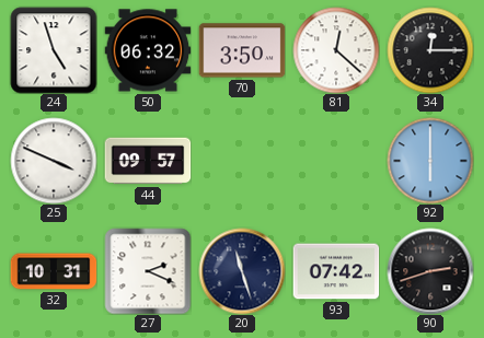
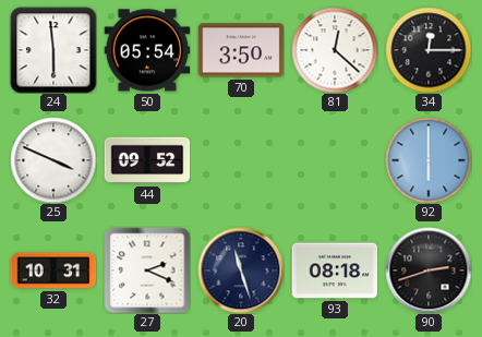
24: 4:57 -> 5:59 (53, 50)
50: 06:32 -> 05:54 (147, 50)
44: 09:57 -> 09:52 (147, 160)
93: 07:42 -> 08:18 (335, 270)
